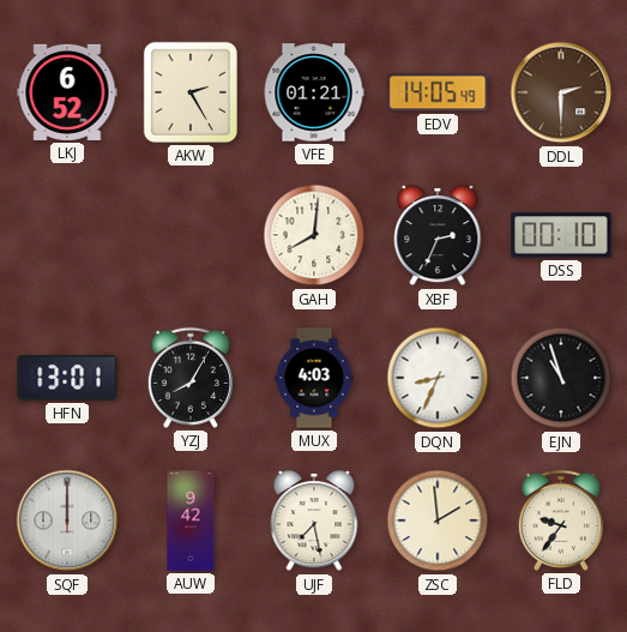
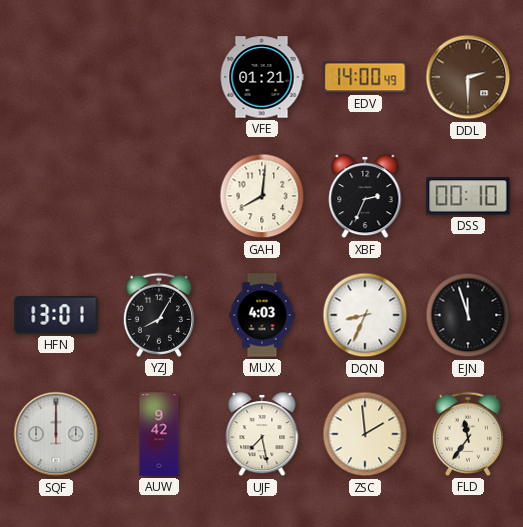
LKJ: 6:52 -> none (67, 92)
AKW: 2:25 -> none (191, 92)
EDV: 14:05 -> 14:00 (365, 77)
EJN: 10:57 -> 11:57 (468, 315)
FLD: 9:36 -> 11:36 (467, 434)
